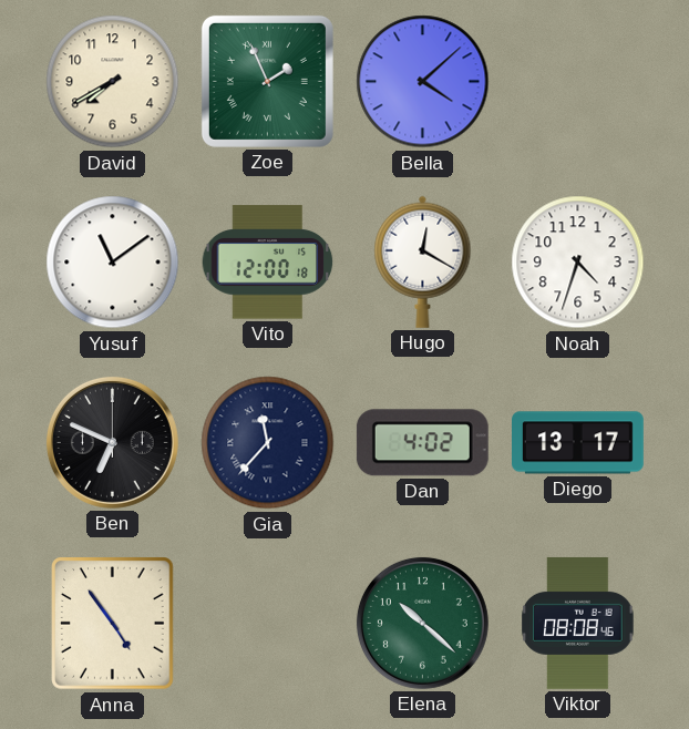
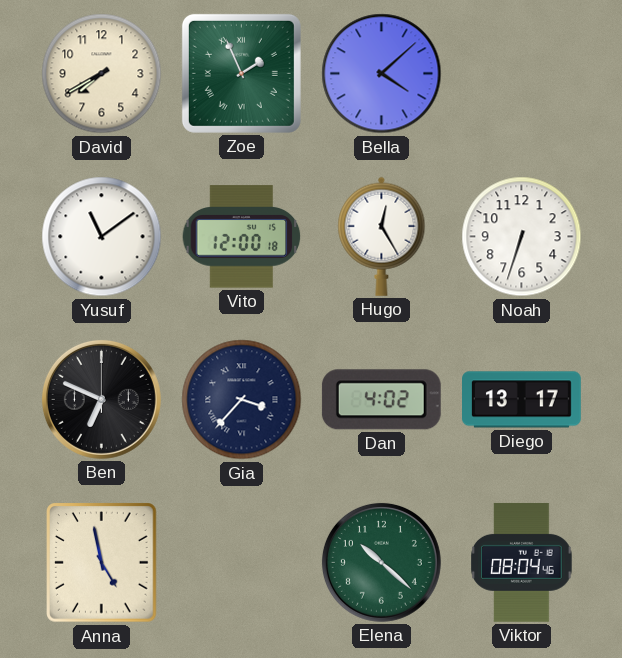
Hugo: 12:20 -> 12:25 (382, 236)
Noah: 4:33 -> 6:33 (522, 237)
Gia: 11:37 -> 3:37 (242, 400)
Anna: 4:54 -> 4:58 (102, 563)
Viktor: 08:08 -> 08:04 (522, 562)
